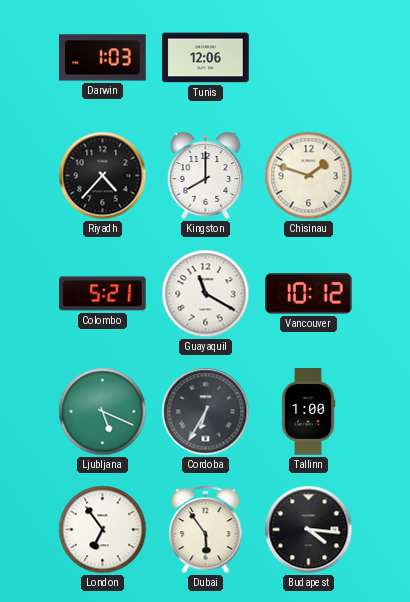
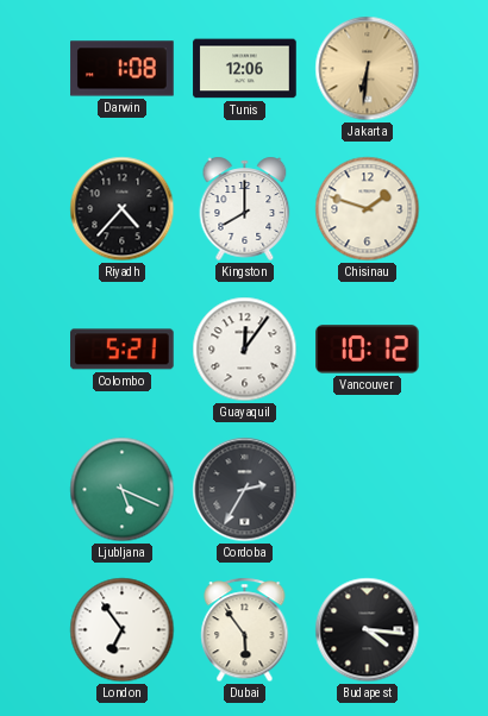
Darwin: 1:03 -> 1:08 (123, 69)
Jakarta: none -> 6:31 (368, 69)
Guayaquil: 11:20 -> 12:06 (245, 350)
Cordoba: 6:35 -> 2:35 (245, 490)
Tallinn: 1:00 -> none (308, 412)
